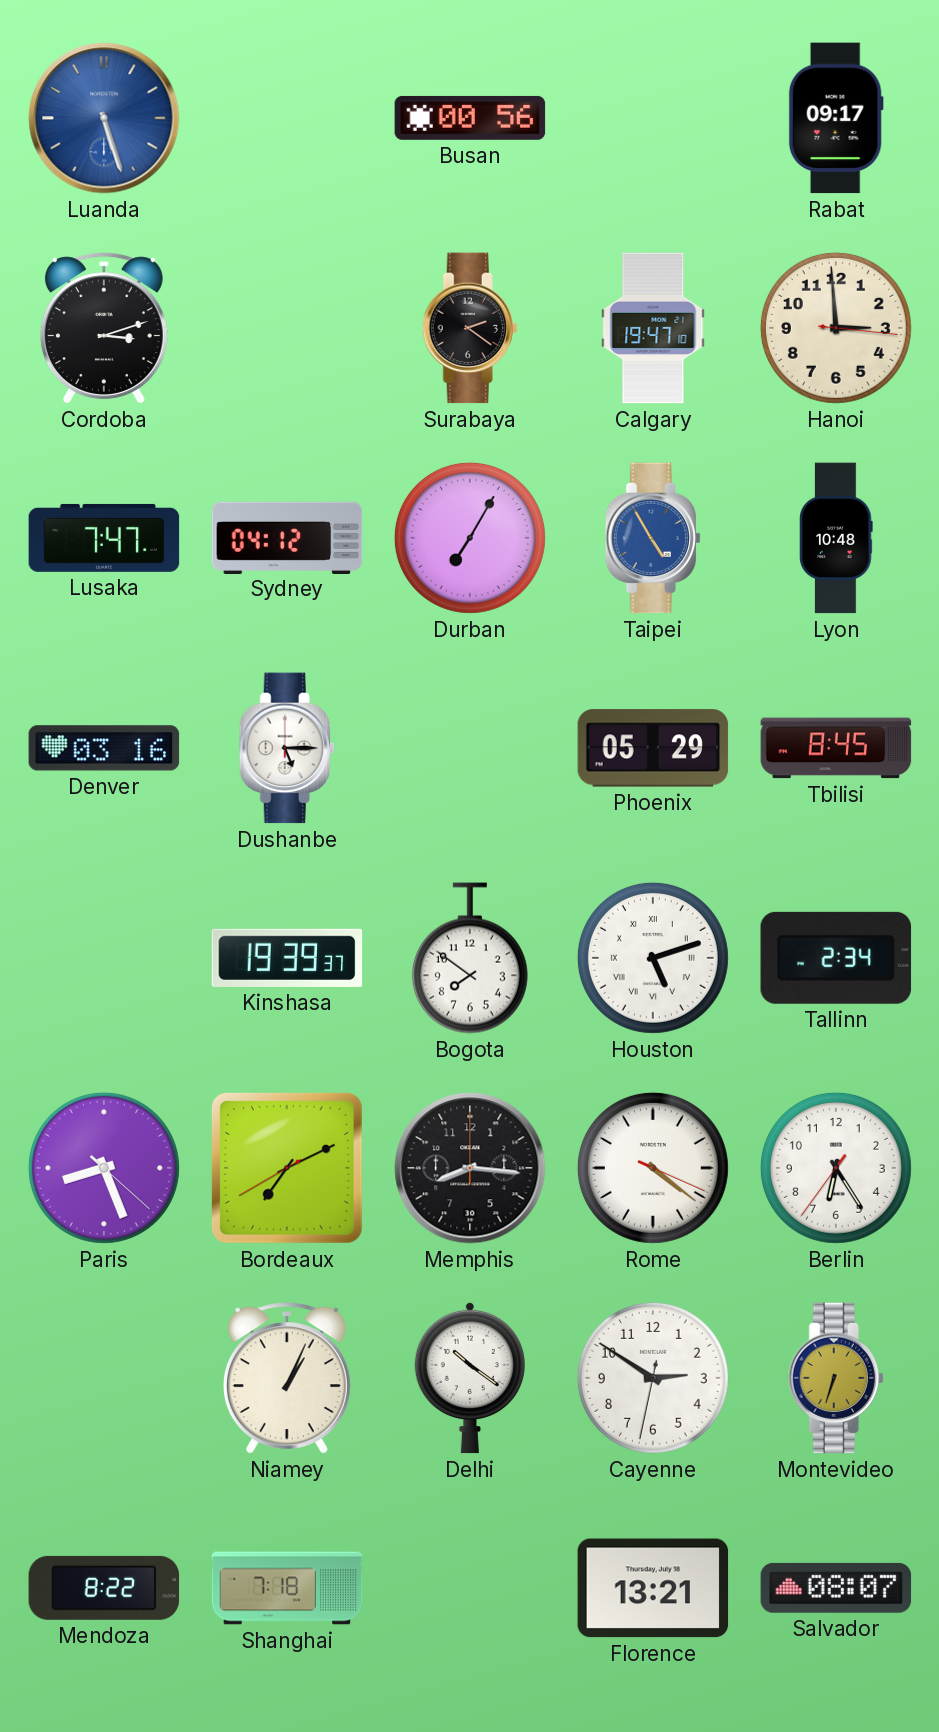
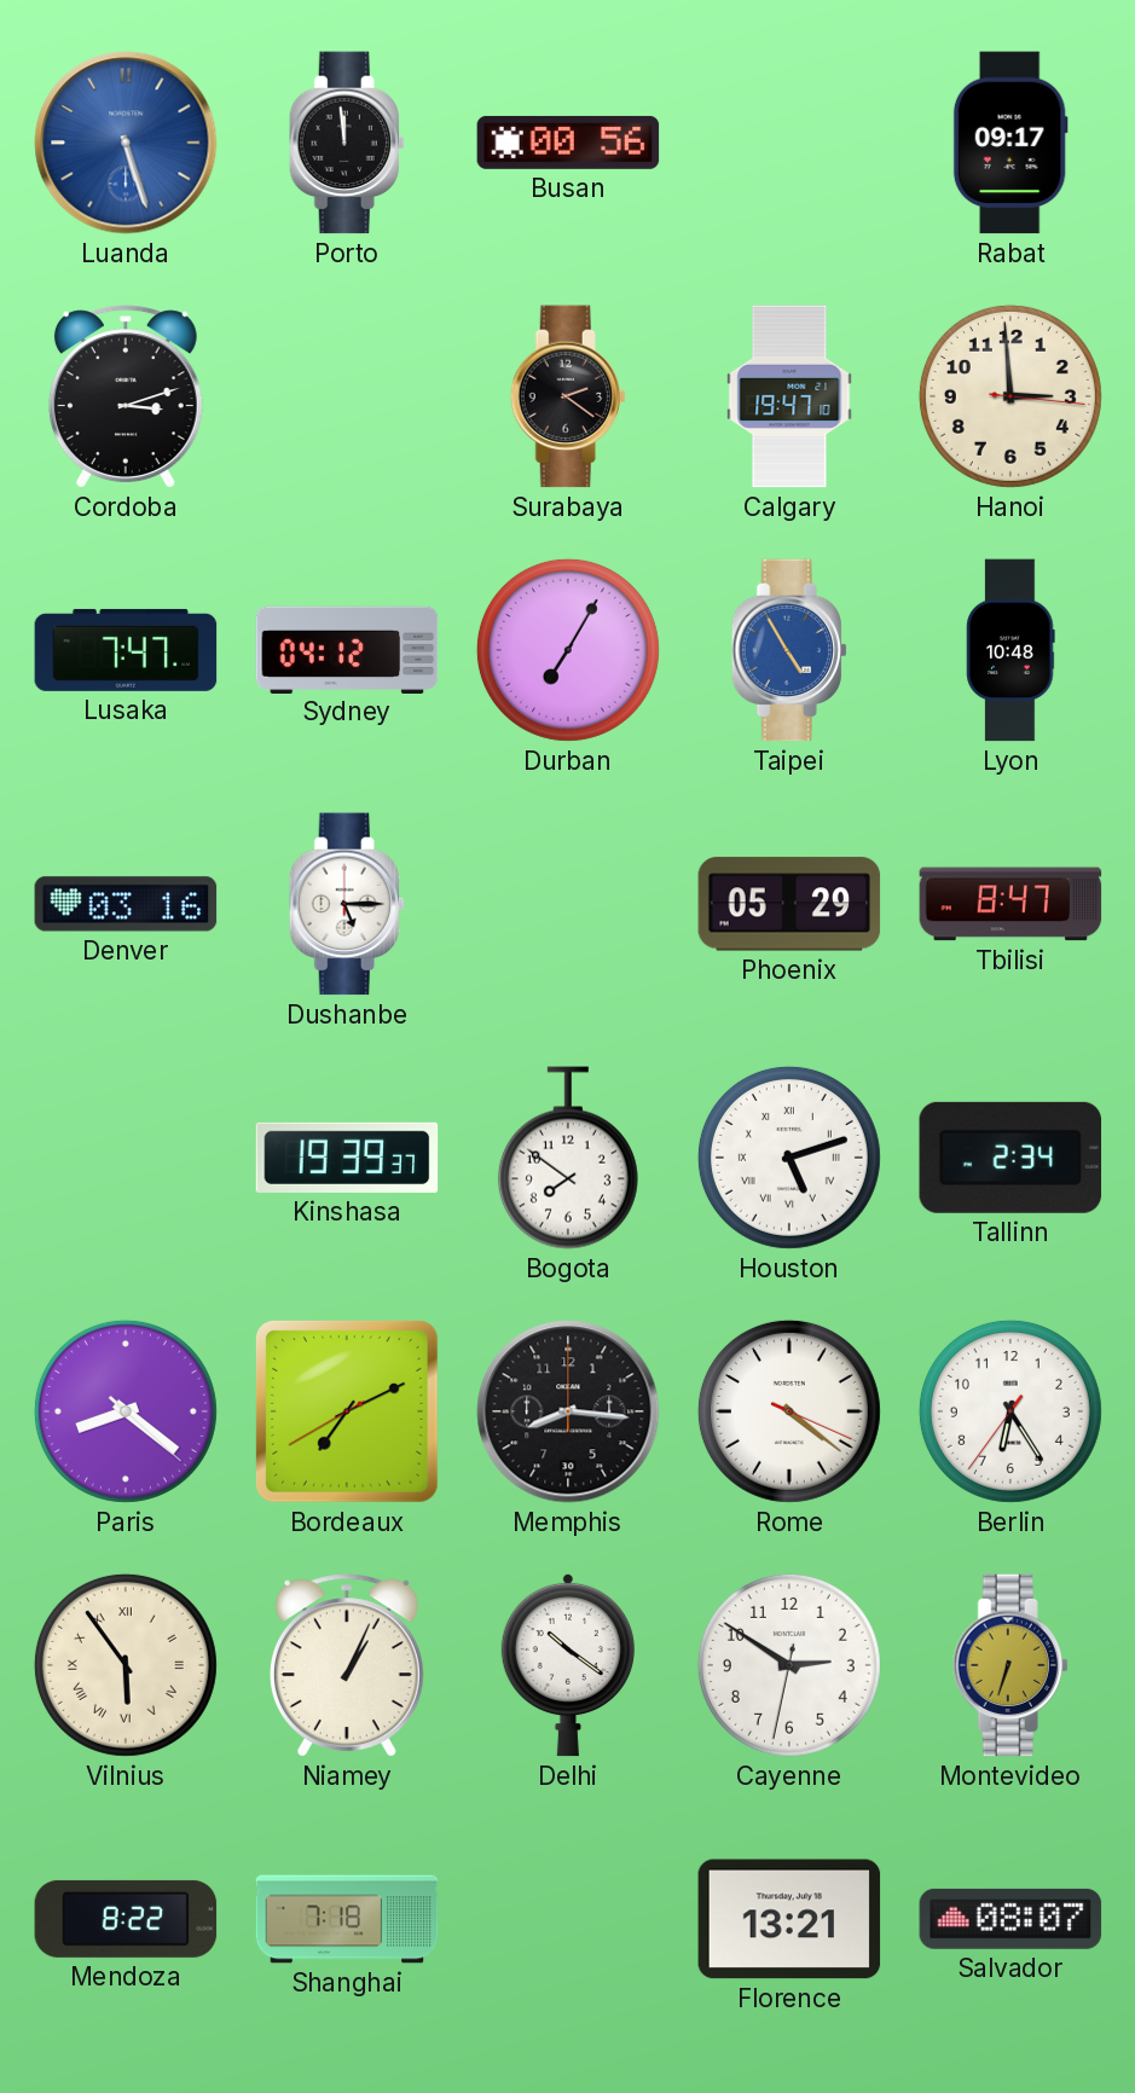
Porto: none -> 11:59 (347, 143)
Tbilisi: 8:45 -> 8:47 (1011, 904)
Paris: 8:26 -> 8:21 (126, 1411)
Vilnius: none -> 5:54 (126, 1665)
